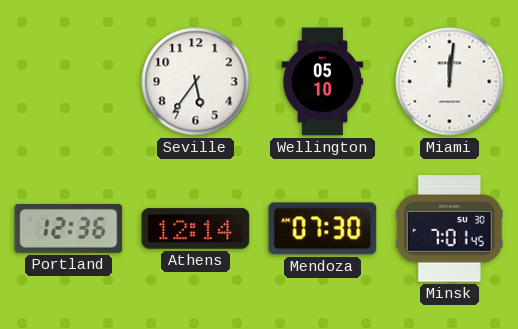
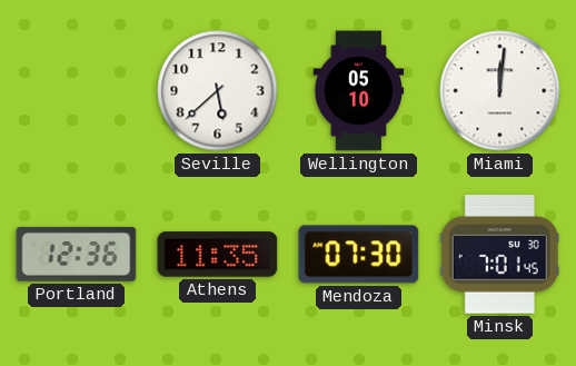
Seville: 5:36 -> 5:38 (218, 91)
Athens: 12:14 -> 11:35 (218, 255)
